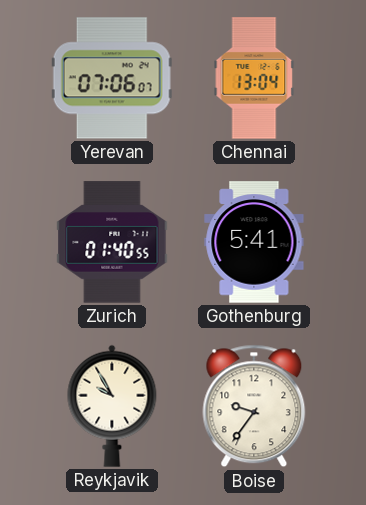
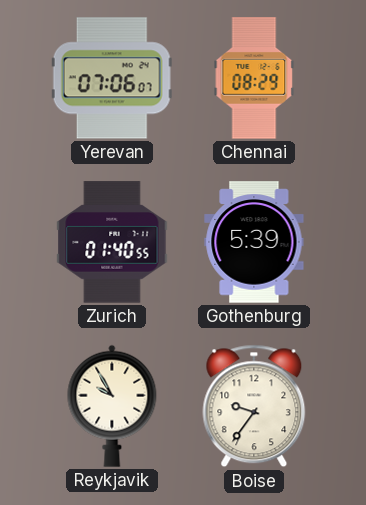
Chennai: 13:04 -> 08:29 (254, 78)
Gothenburg: 5:41 -> 5:39 (254, 242)
